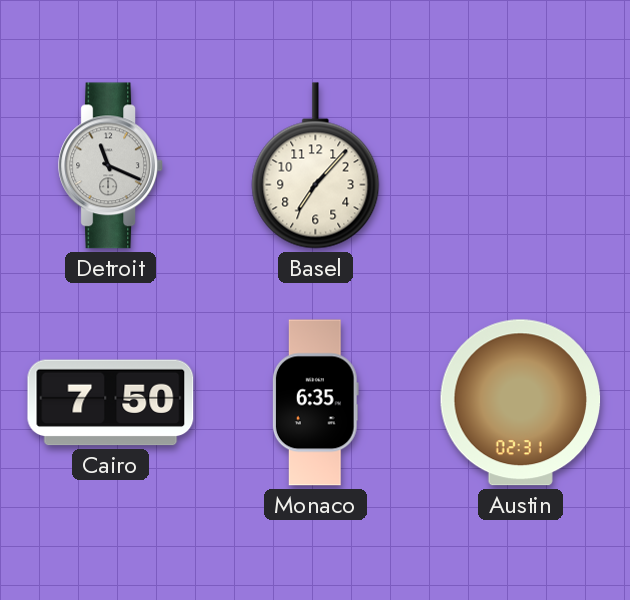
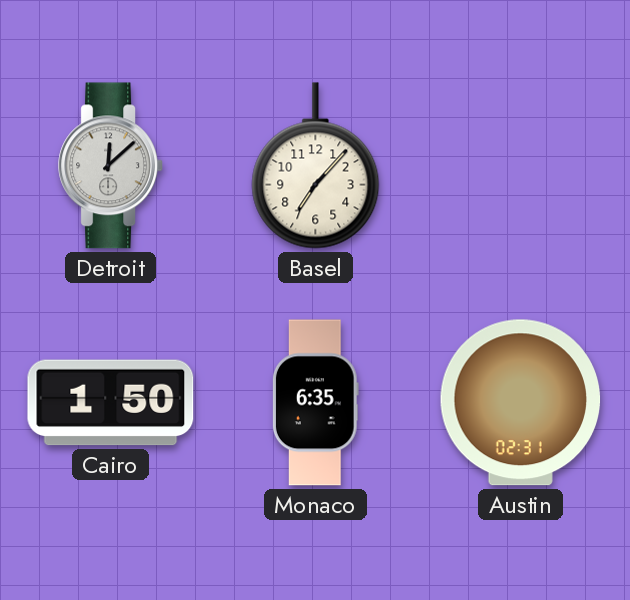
Detroit: 11:19 -> 12:08 (110, 166)
Cairo: 7:50 -> 1:50 (111, 403)
